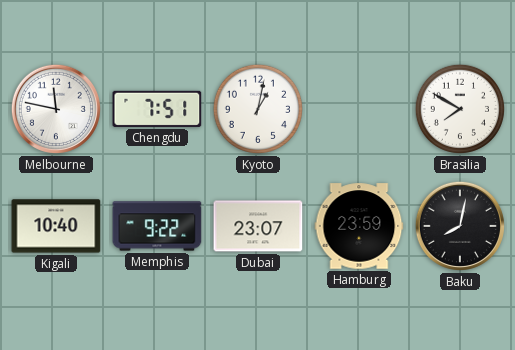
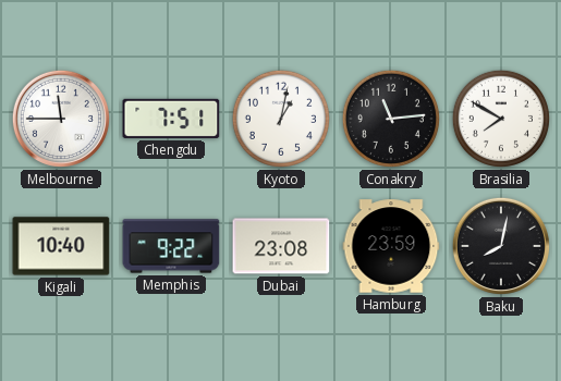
Melbourne: 11:47 -> 11:45 (61, 119)
Conakry: none -> 11:14 (391, 119)
Dubai: 23:07 -> 23:08 (281, 246)
